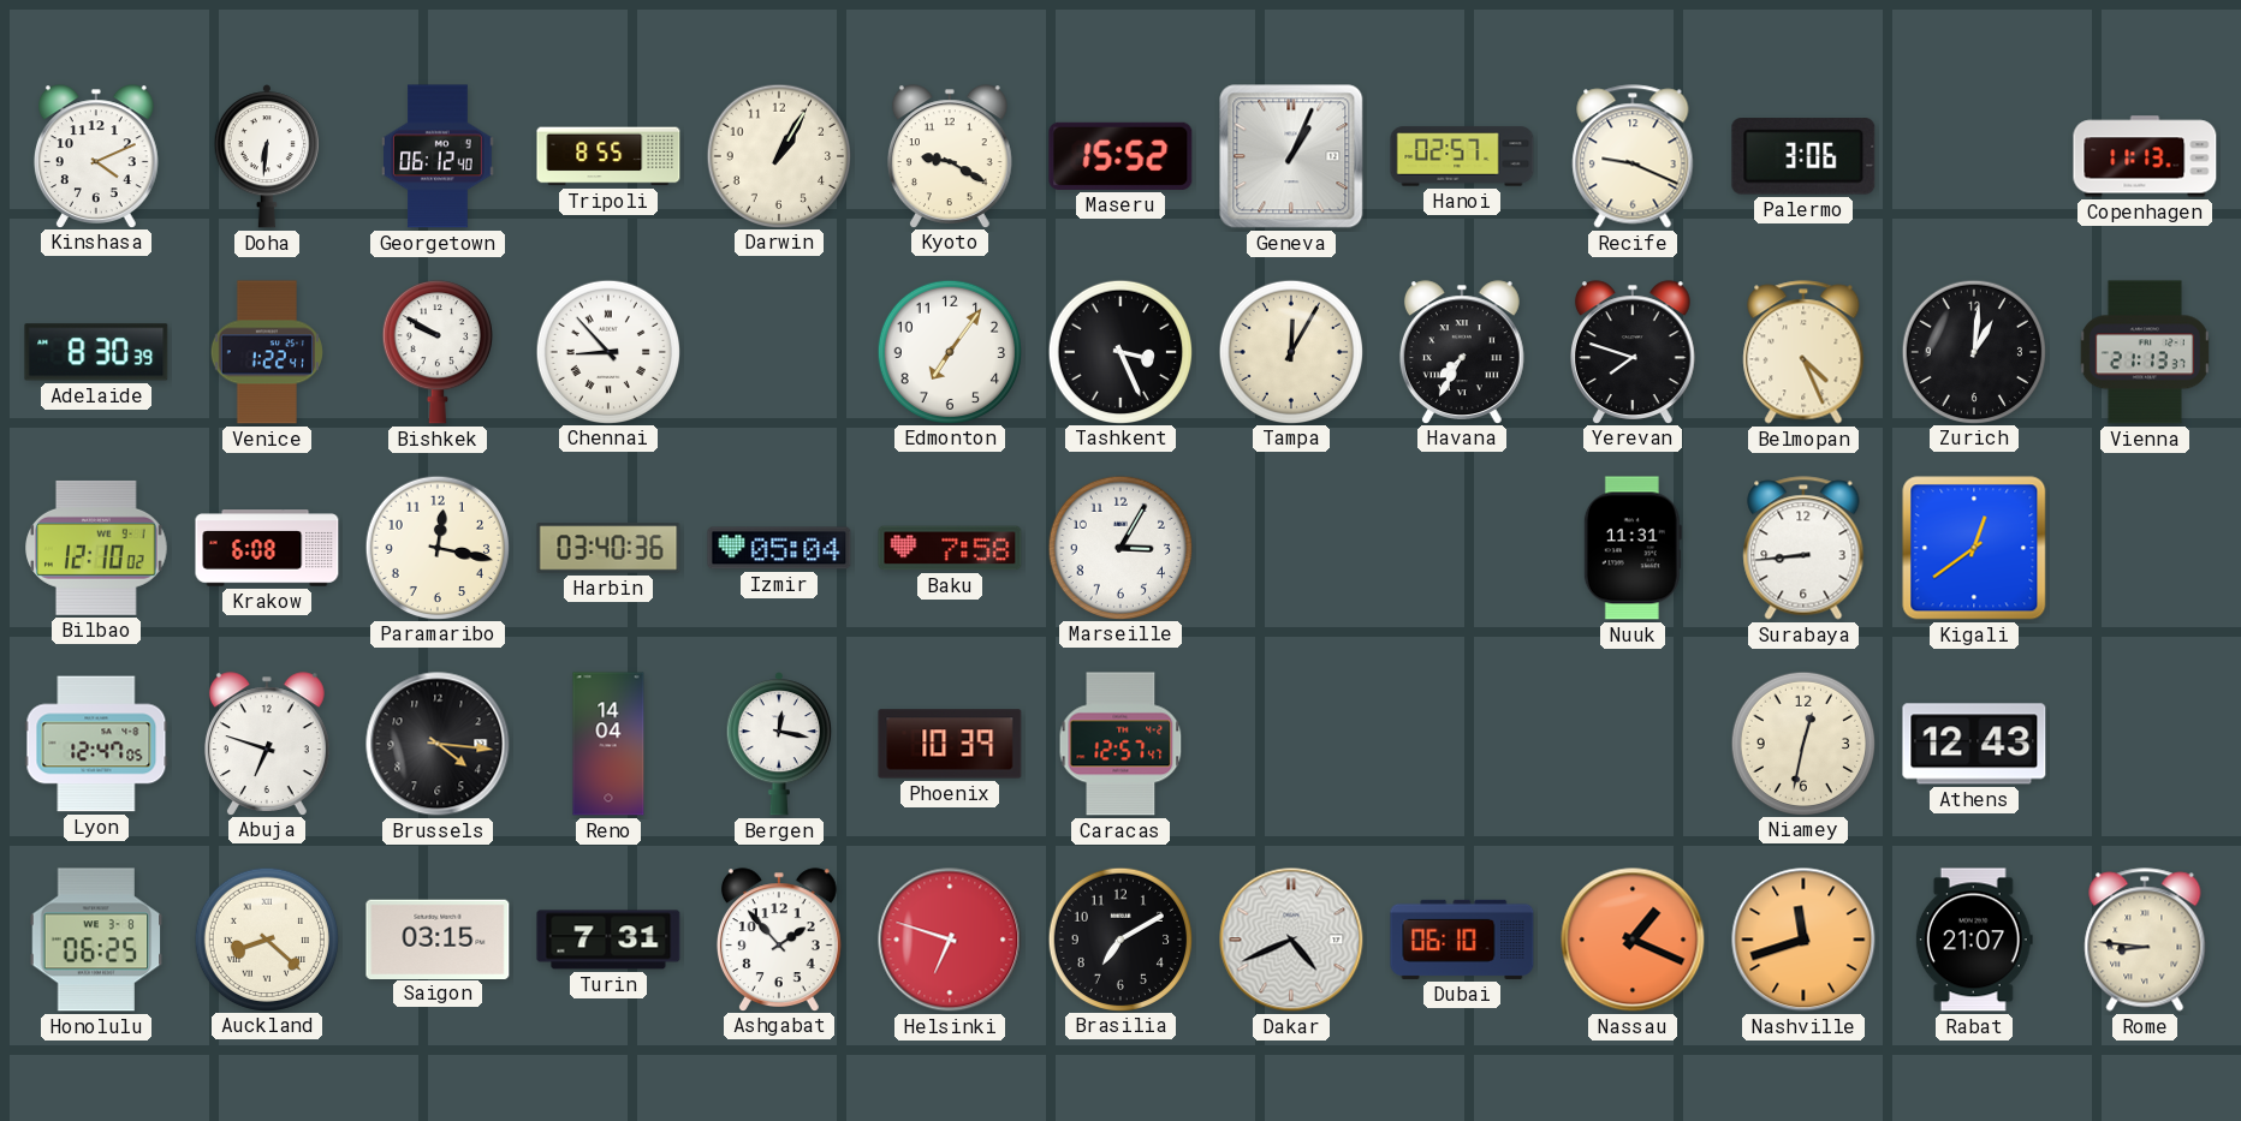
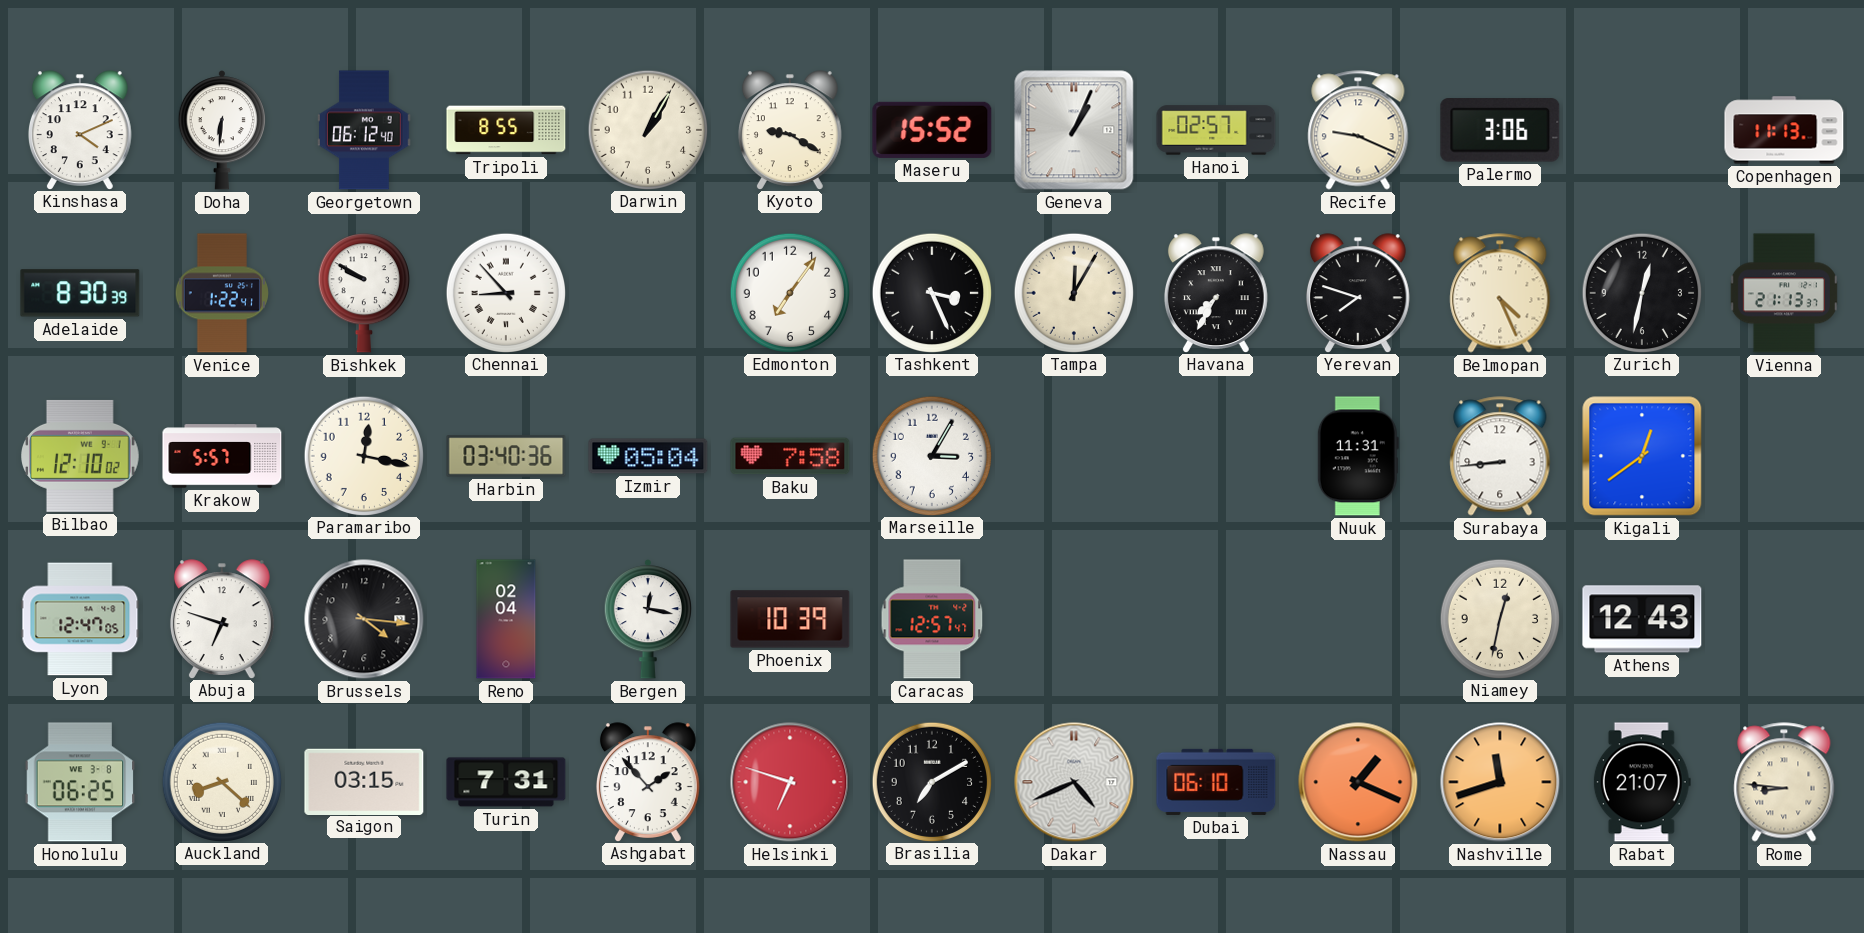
Zurich: 1:01 -> 12:32 (1641, 292)
Krakow: 6:08 -> 5:57 (222, 456)
Reno: 14:04 -> 02:04 (506, 619)
